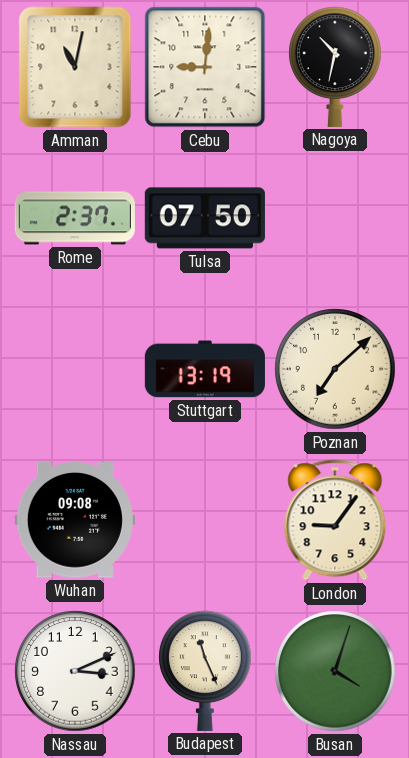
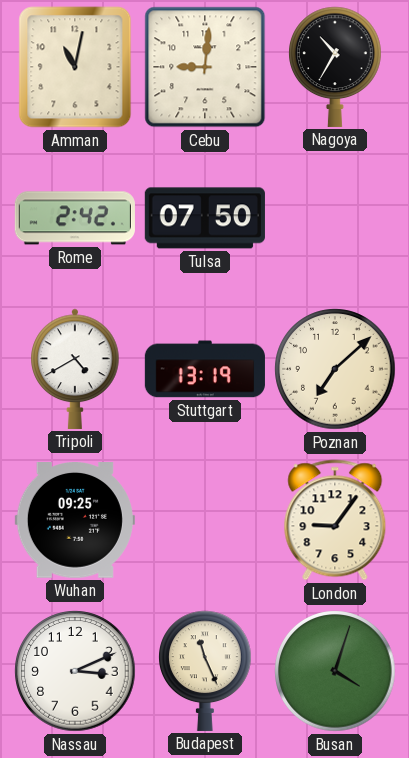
Nagoya: 10:32 -> 10:35 (336, 67)
Rome: 2:37 -> 2:42 (75, 218)
Tripoli: none -> 4:40 (75, 369)
Wuhan: 09:08 -> 09:25 (75, 521)
